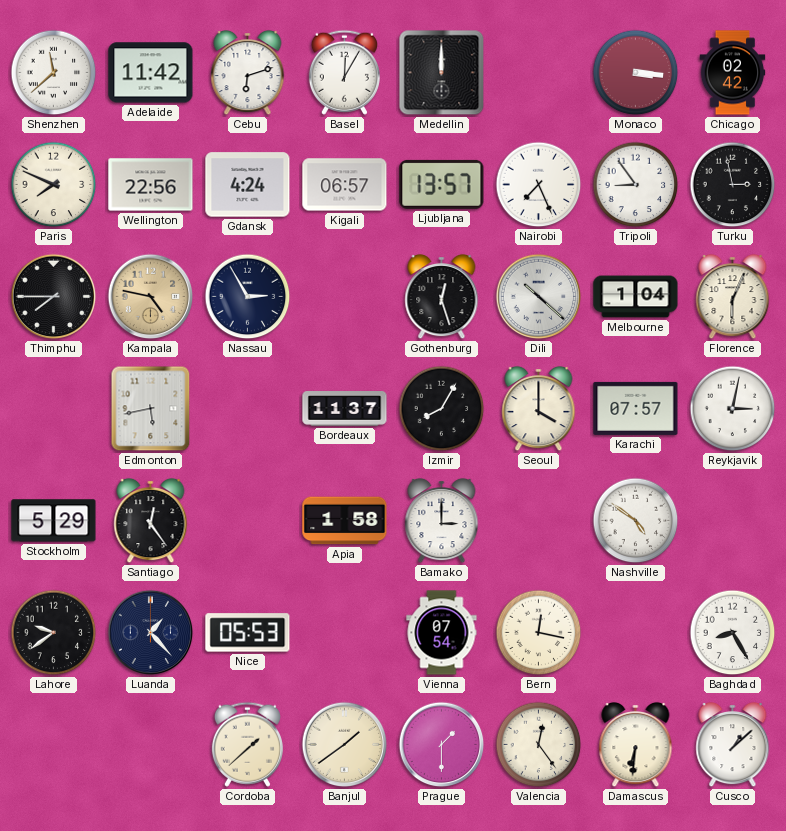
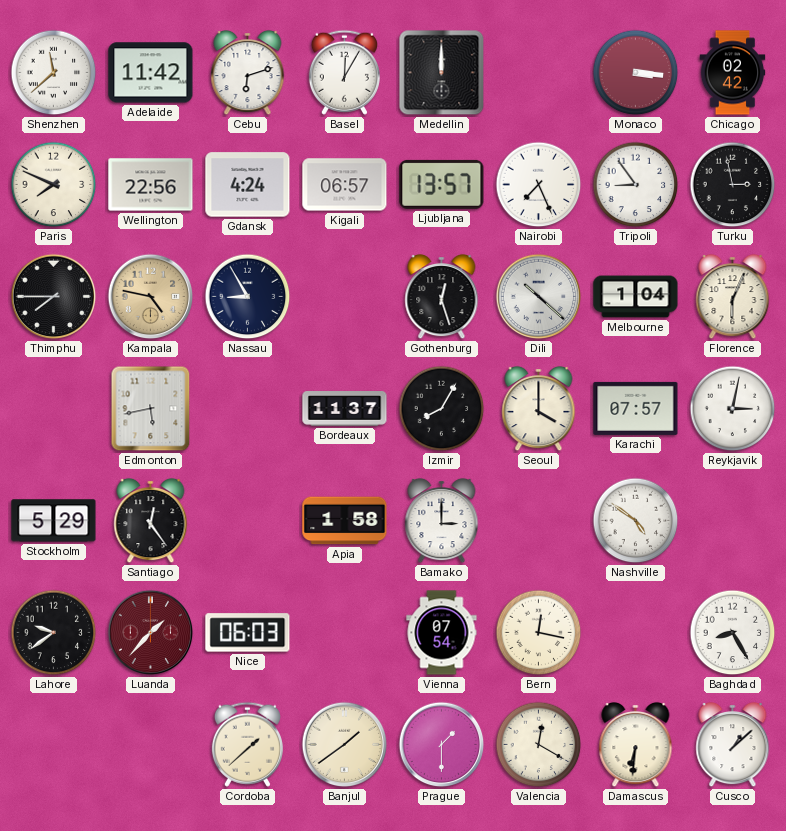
Nassau: 2:55 -> 8:55 (248, 297)
Luanda: 1:23 -> 1:37 (151, 633)
Luanda dial: navy -> burgundy (151, 633)
Nice: 05:53 -> 06:03 (248, 633)
Valencia: 12:24 -> 12:20 (539, 745)
